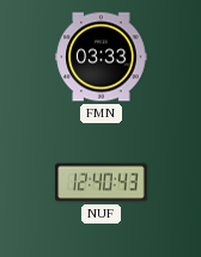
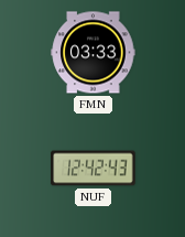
NUF: 12:40 -> 12:42 (94, 169)
